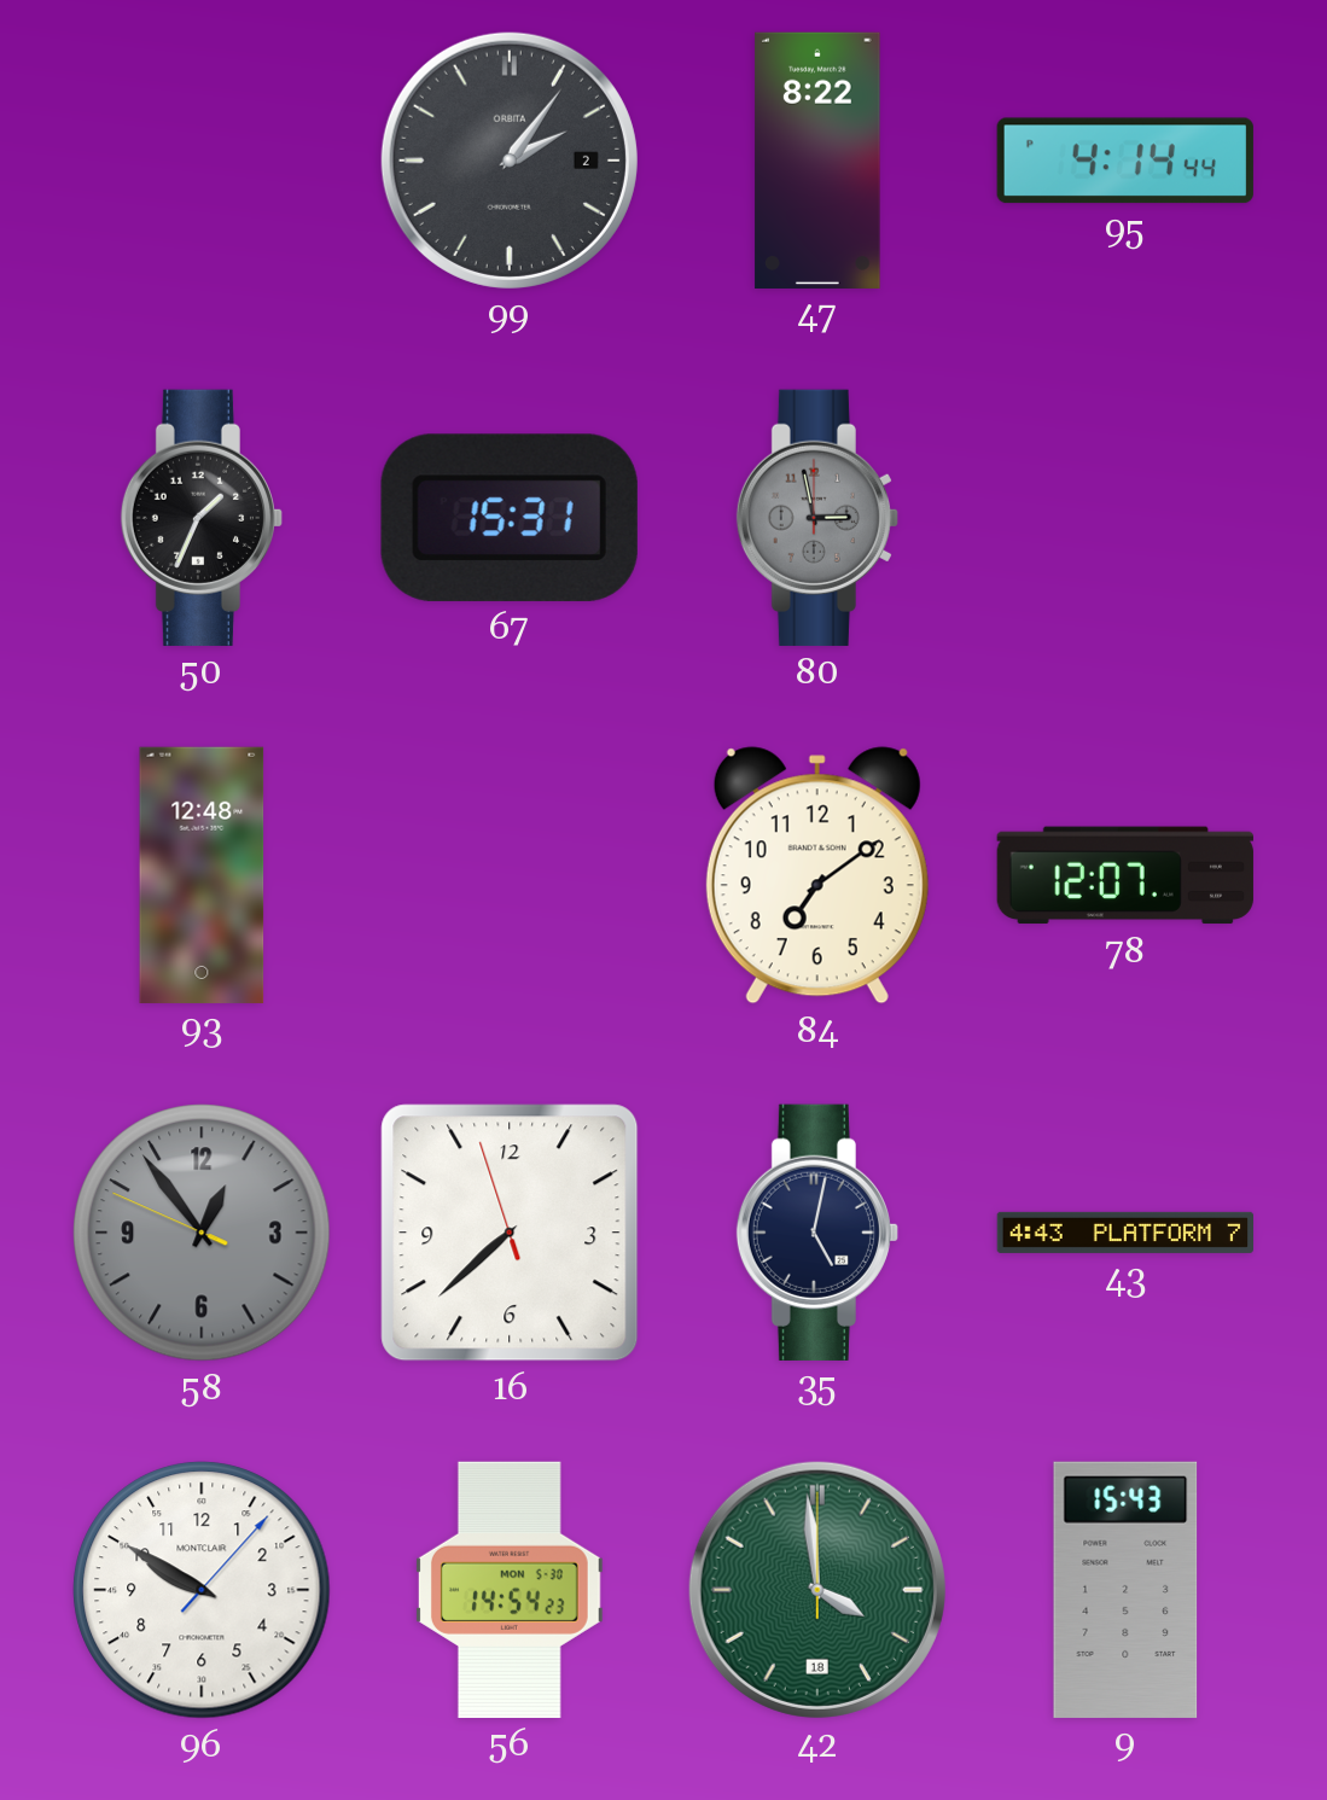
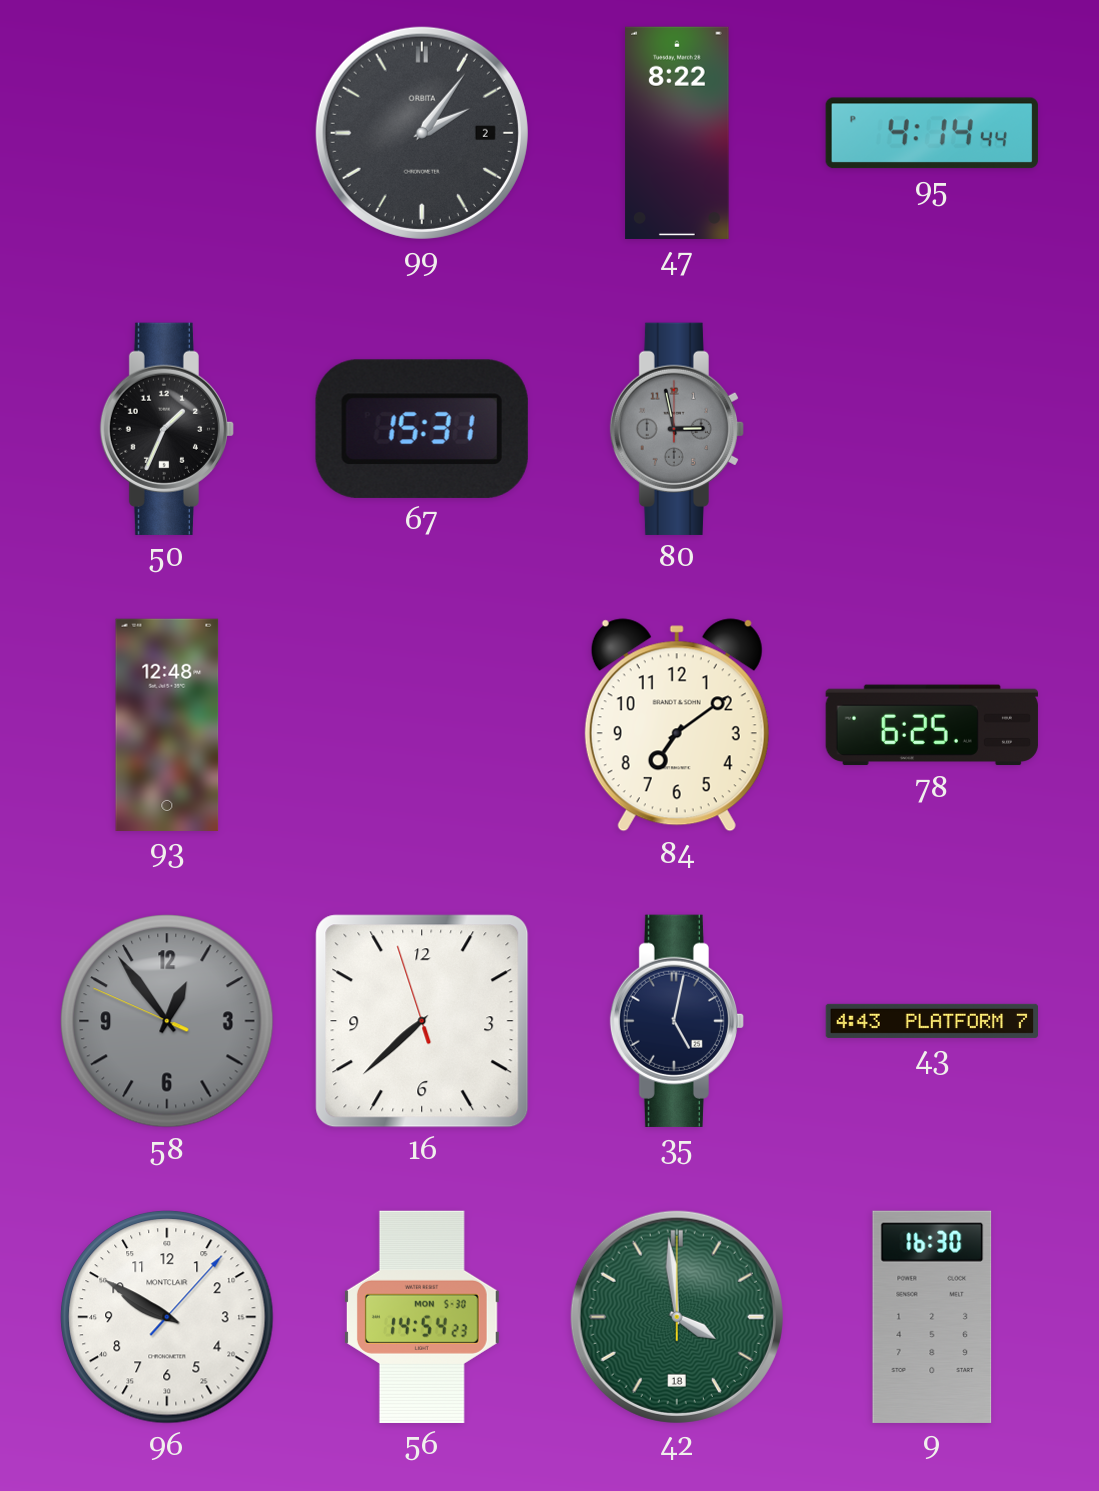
78: 12:07 -> 6:25 (932, 725)
9: 15:43 -> 16:30 (932, 1317)
